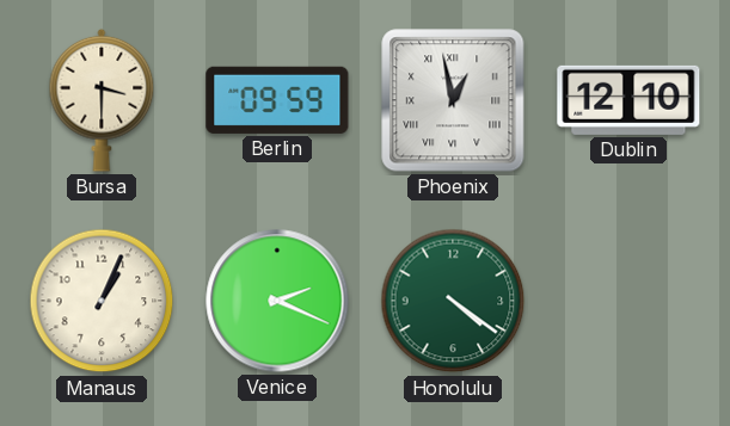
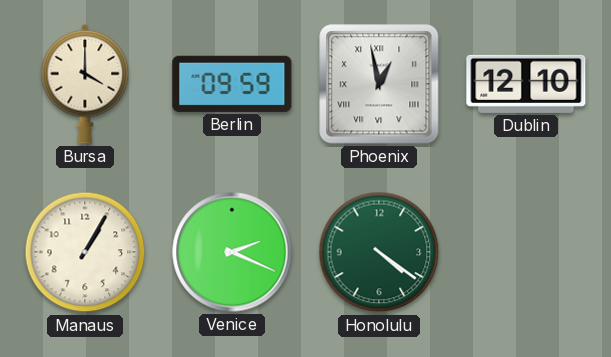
Bursa: 3:30 -> 4:00 (85, 84)
Manaus: 1:04 -> 1:05 (85, 252)
